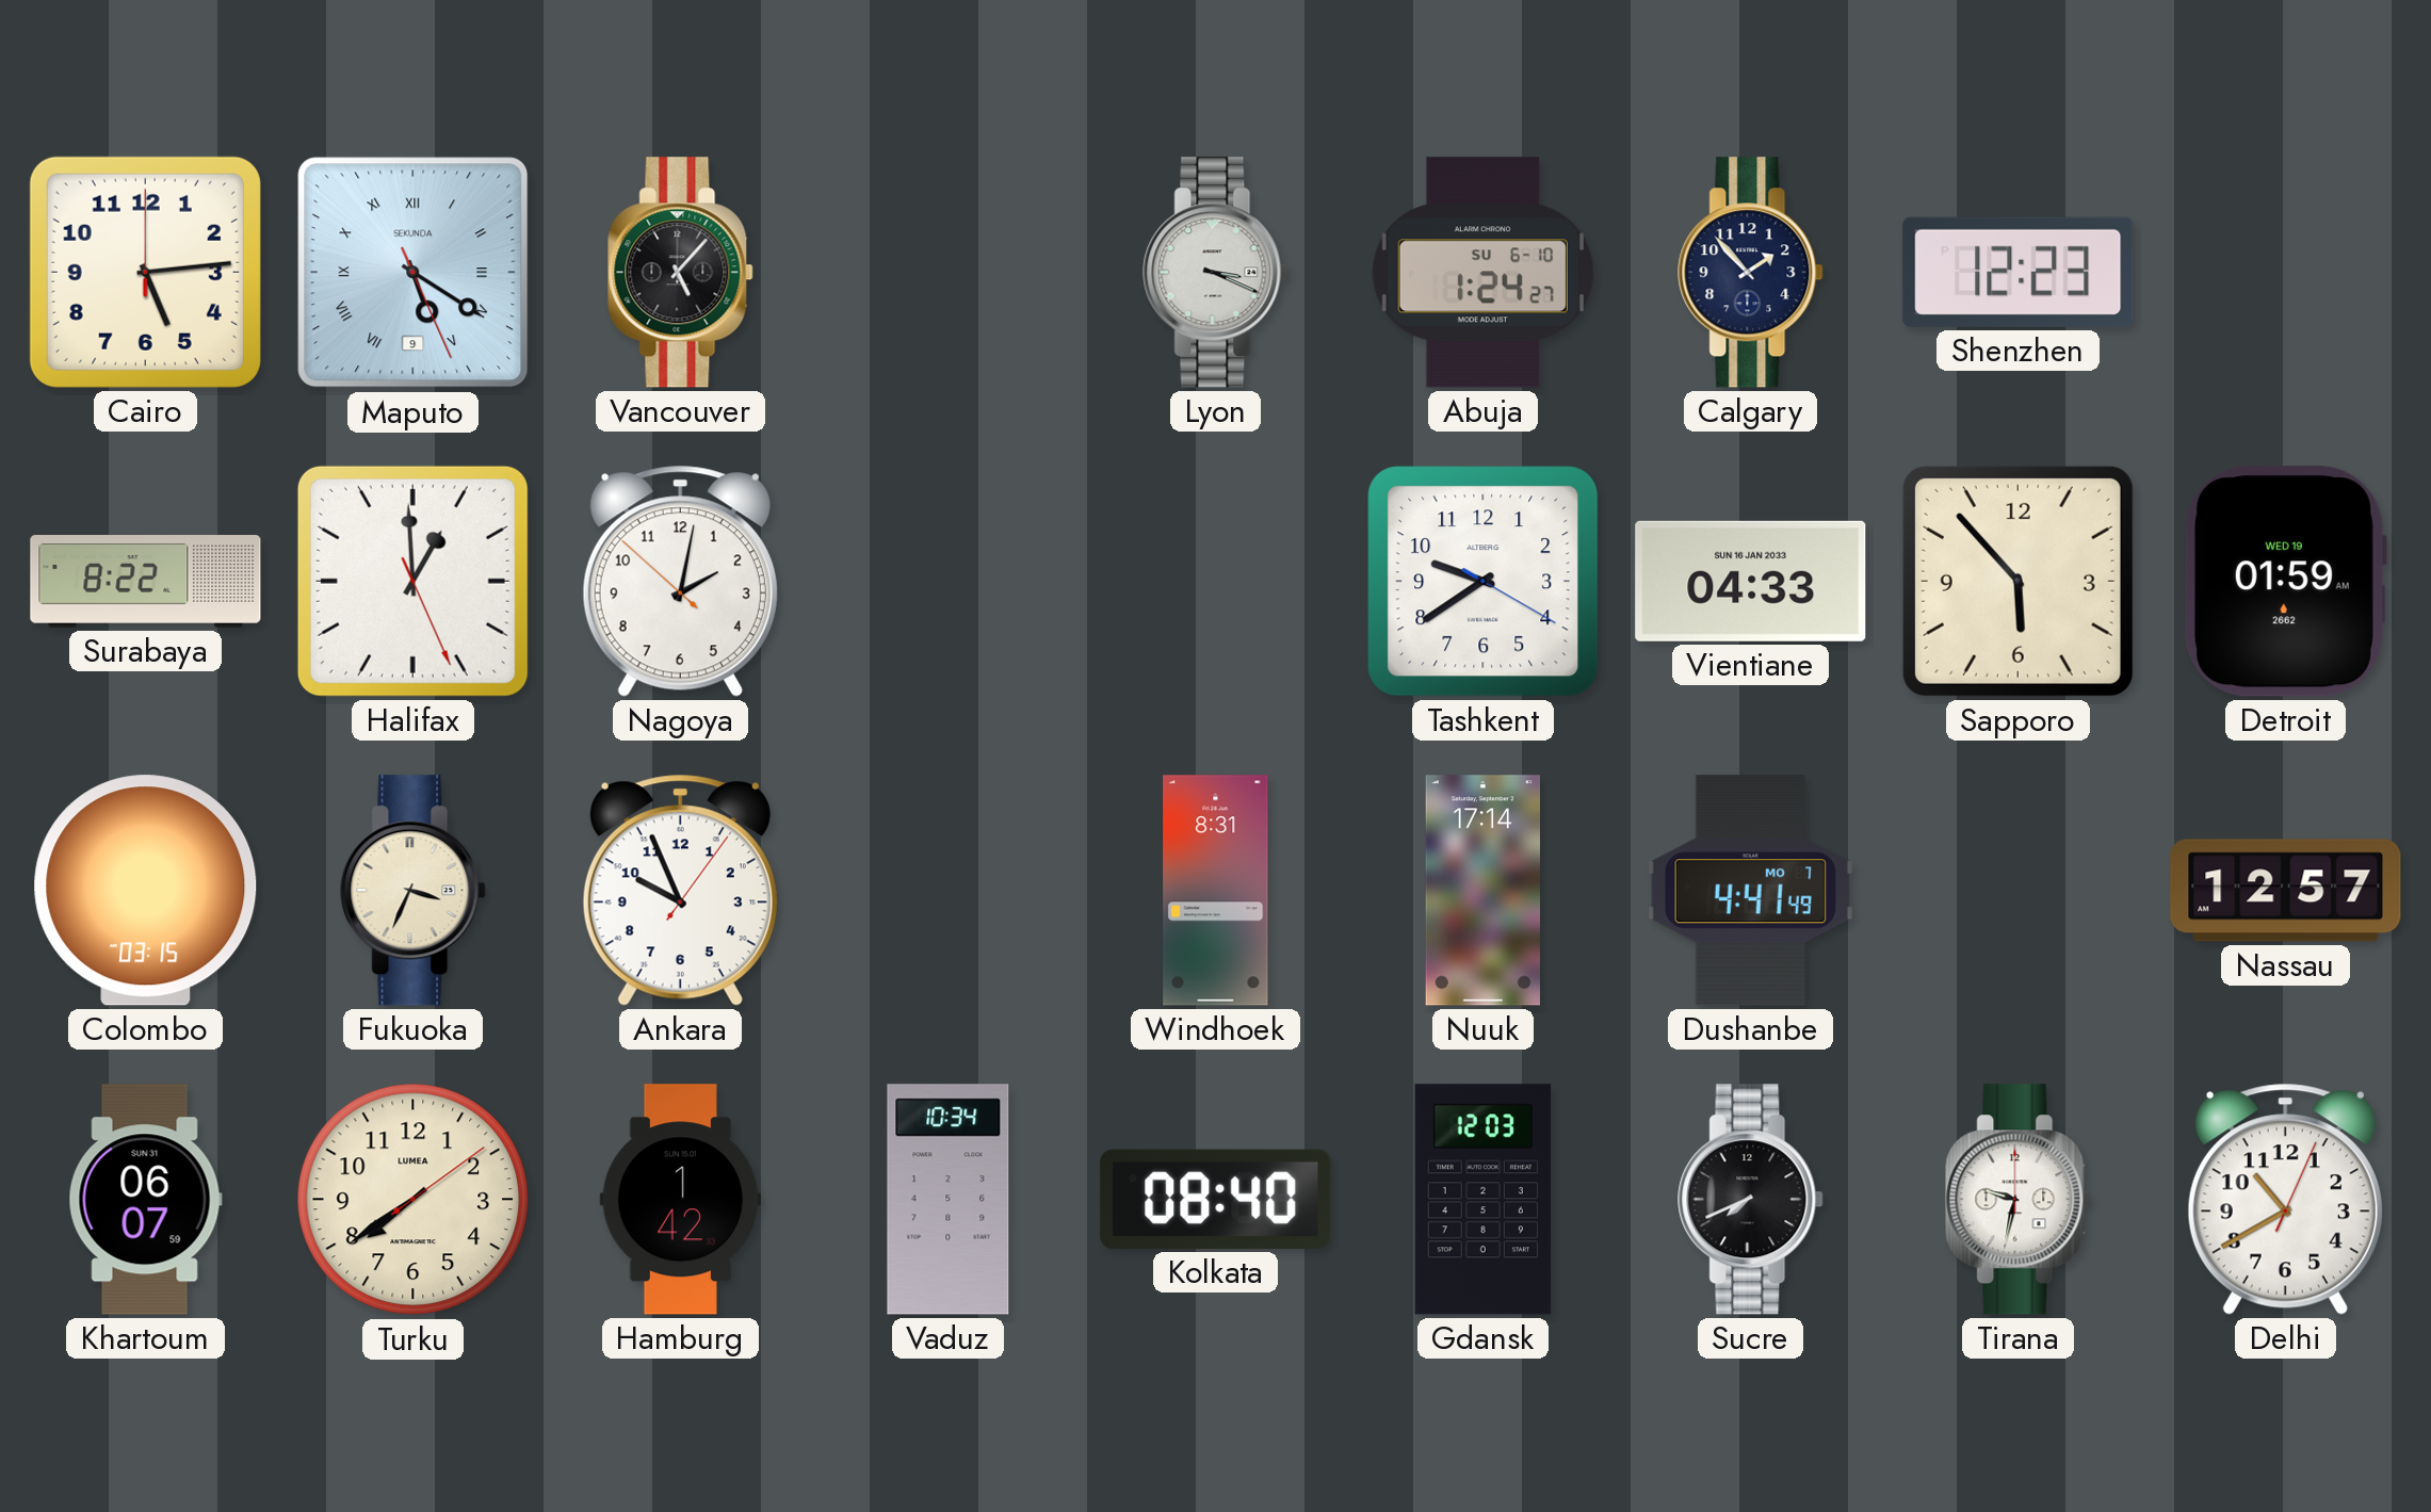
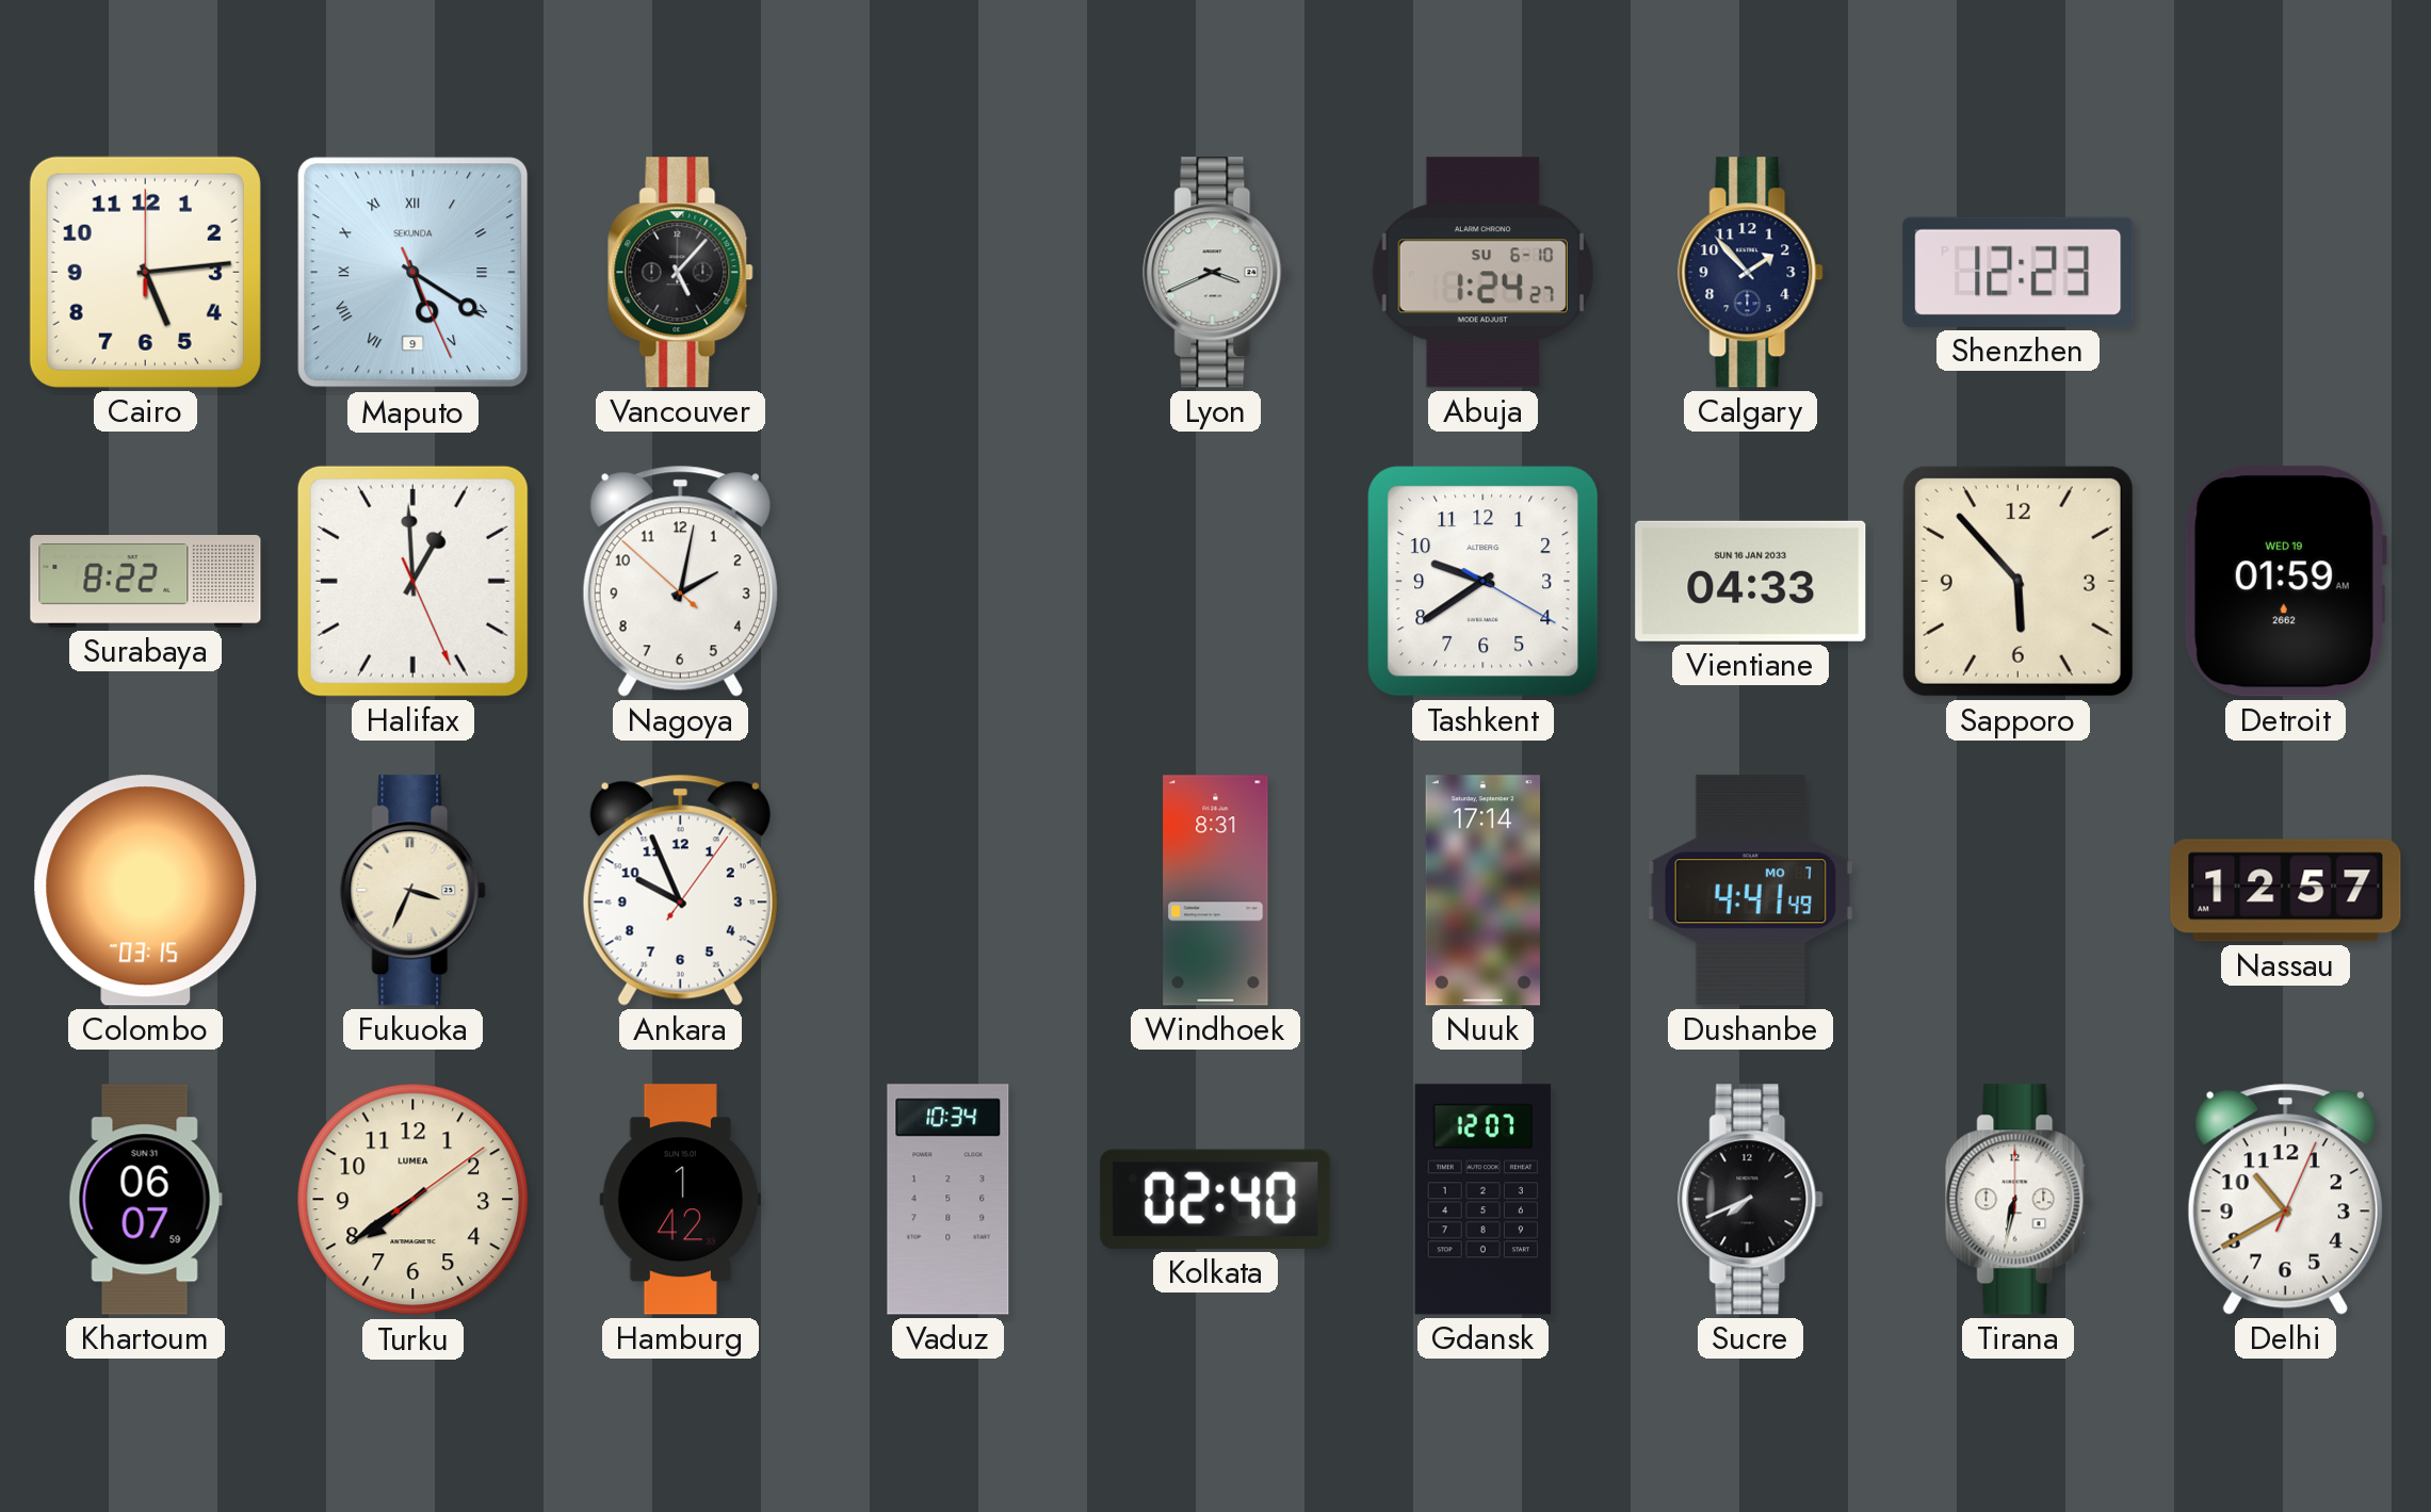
Lyon: 3:19 -> 3:41 (1216, 273)
Kolkata: 08:40 -> 02:40 (1216, 1199)
Gdansk: 12:03 -> 12:07 (1482, 1200)
Tirana: 9:32 -> 6:32 (2019, 1200)
